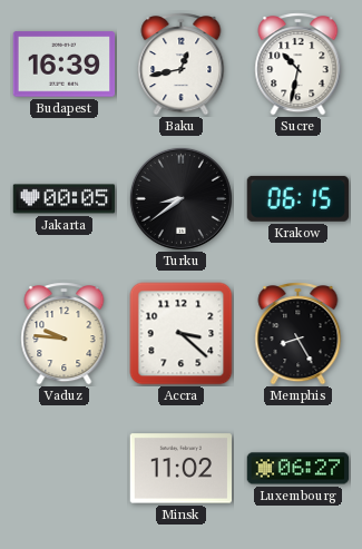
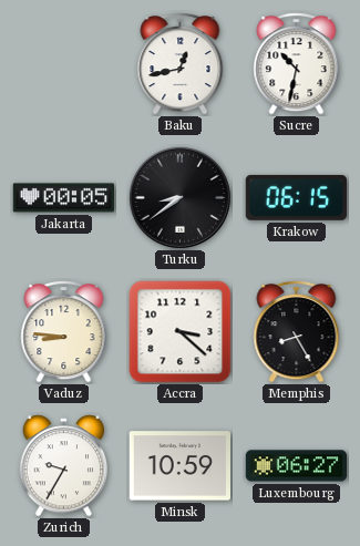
Budapest: 16:39 -> none (65, 65)
Vaduz: 9:46 -> 8:46 (64, 332)
Zurich: none -> 9:35 (64, 466)
Minsk: 11:02 -> 10:59 (179, 466)
